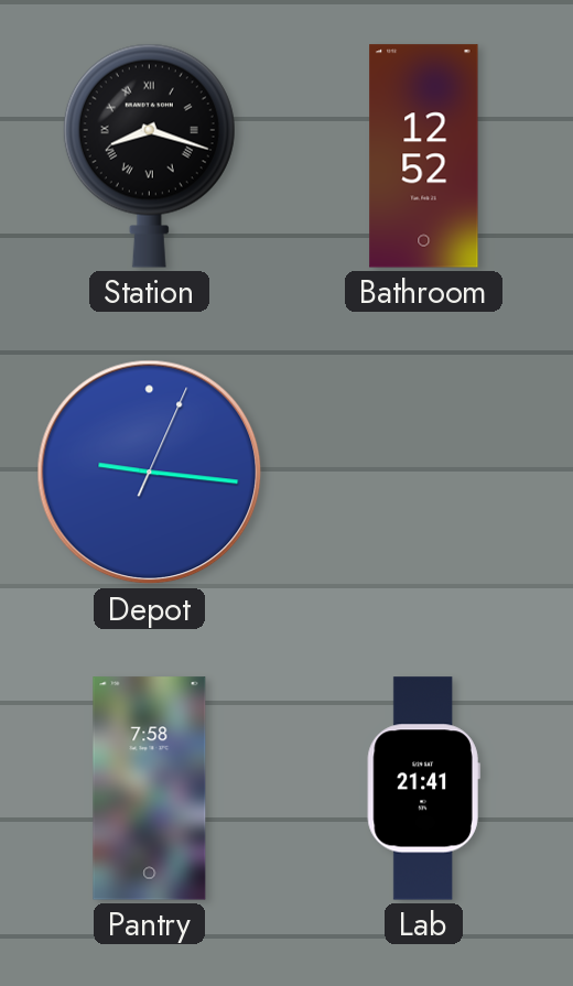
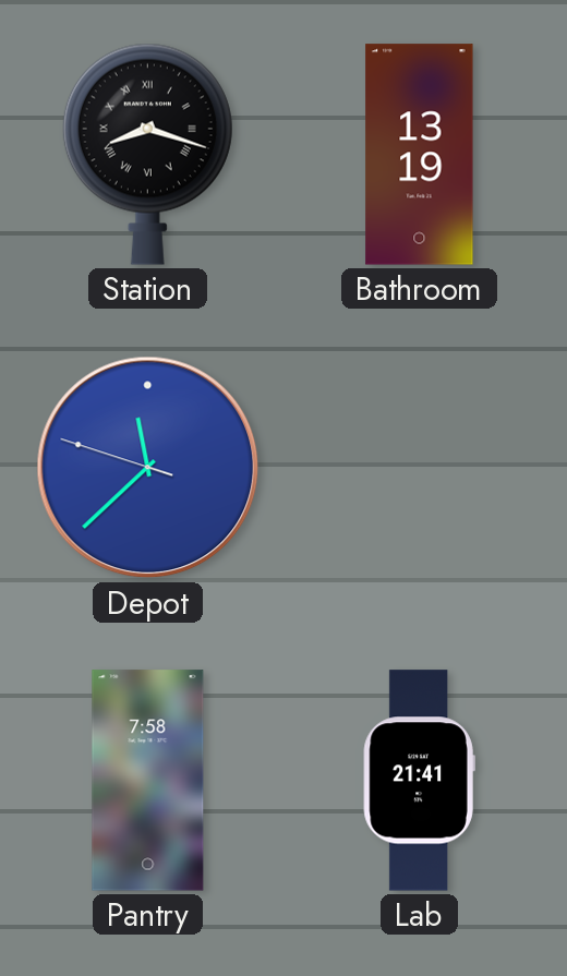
Bathroom: 12:52 -> 13:19 (420, 155)
Depot: 9:16 -> 11:37 (148, 468)
